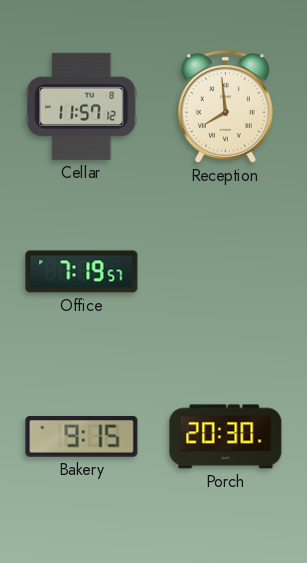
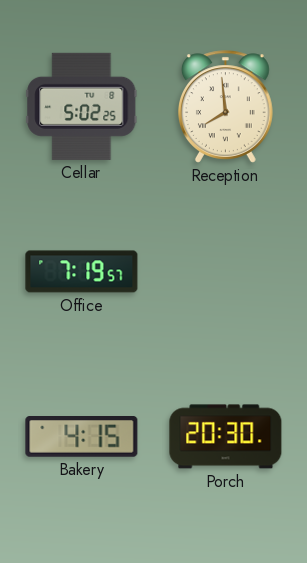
Cellar: 11:57 -> 5:02 (82, 106)
Bakery: 9:15 -> 4:15 (82, 437)
